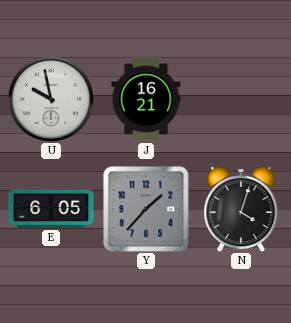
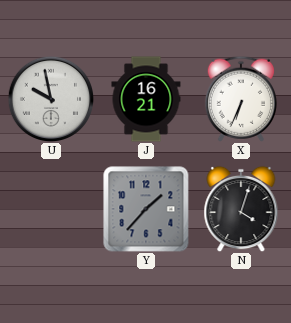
X: none -> 6:34 (241, 99)
E: 6:05 -> none (51, 209)
